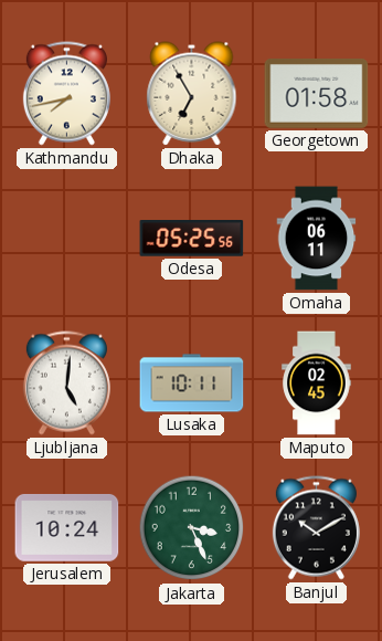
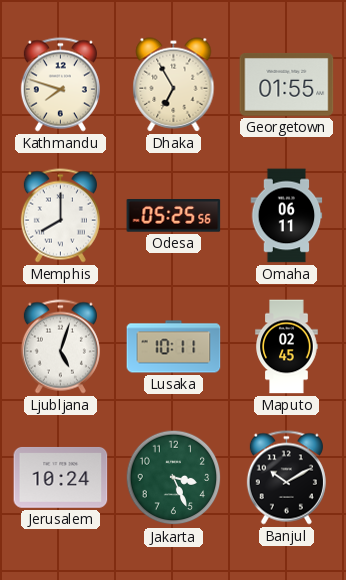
Kathmandu: 7:43 -> 7:48 (60, 85)
Georgetown: 01:58 -> 01:55 (287, 84)
Memphis: none -> 8:00 (60, 216)
Ljubljana: 5:01 -> 5:03 (60, 347)
